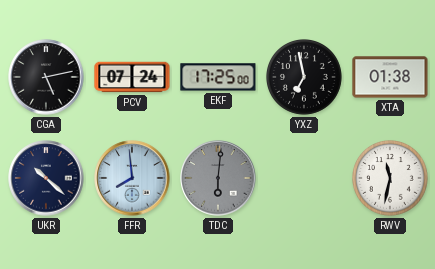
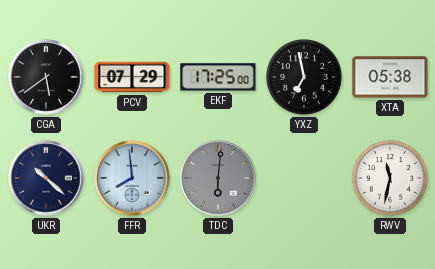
CGA: 5:13 -> 5:39 (46, 77)
PCV: 07:24 -> 07:29 (132, 77)
XTA: 01:38 -> 05:38 (390, 77)
